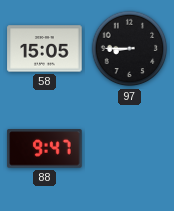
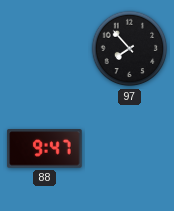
58: 15:05 -> none (45, 49)
97: 8:45 -> 7:53 (130, 49)
